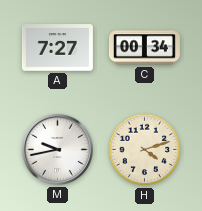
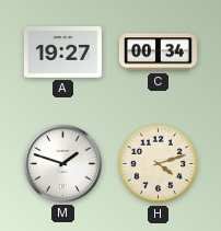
A: 7:27 -> 19:27 (62, 53)
M: 9:43 -> 1:48 (62, 163)
